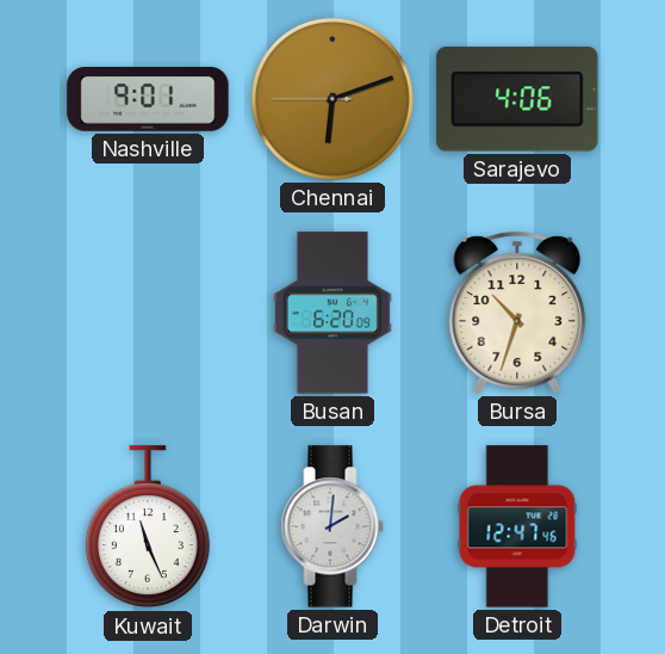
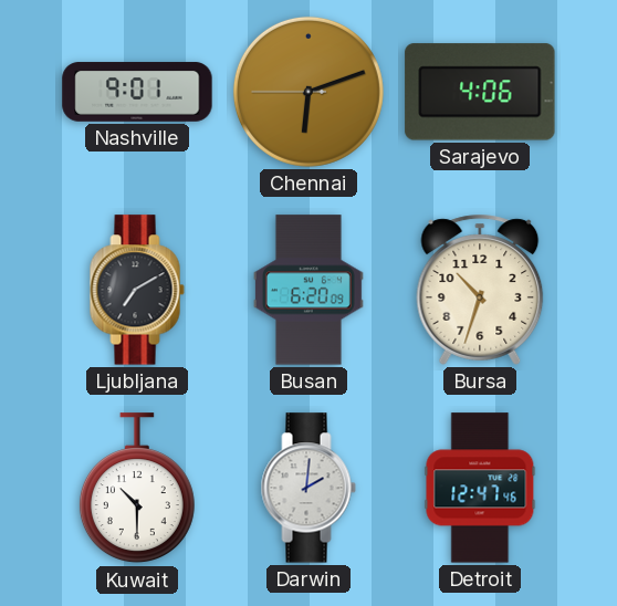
Ljubljana: none -> 7:10 (137, 290)
Kuwait: 11:26 -> 10:30 (137, 489)
